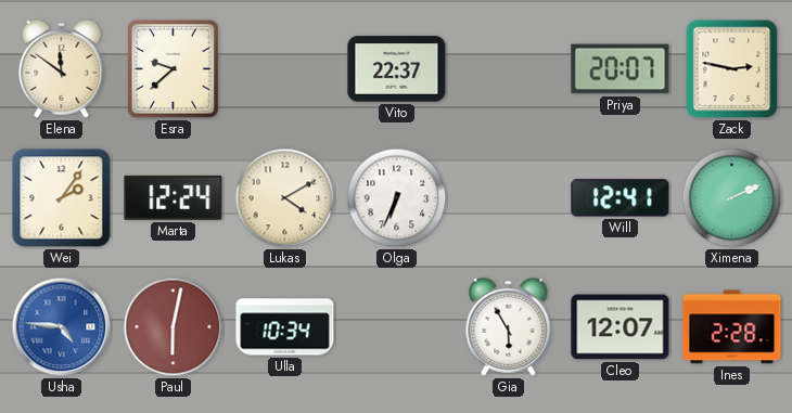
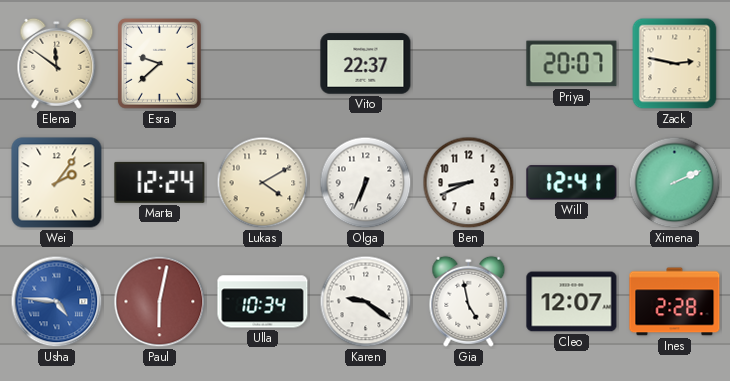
Ben: none -> 8:41 (469, 183)
Karen: none -> 9:21 (366, 302)
Gia: 5:55 -> 4:58 (469, 301)
